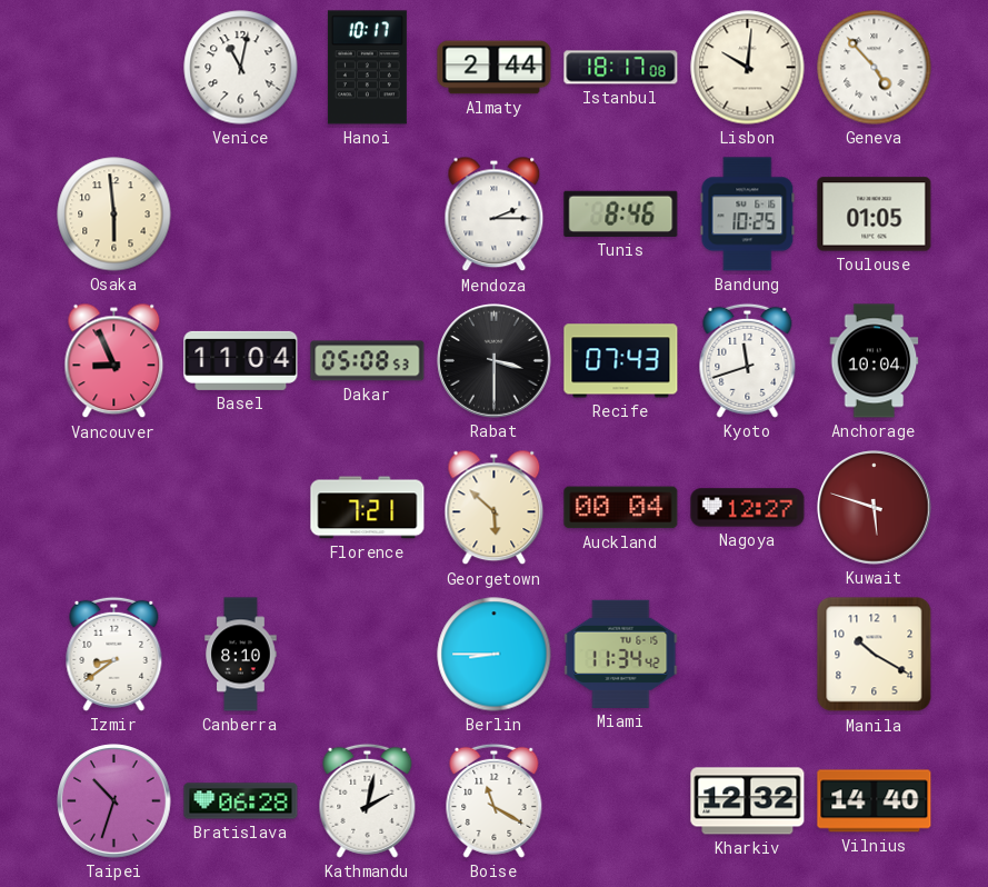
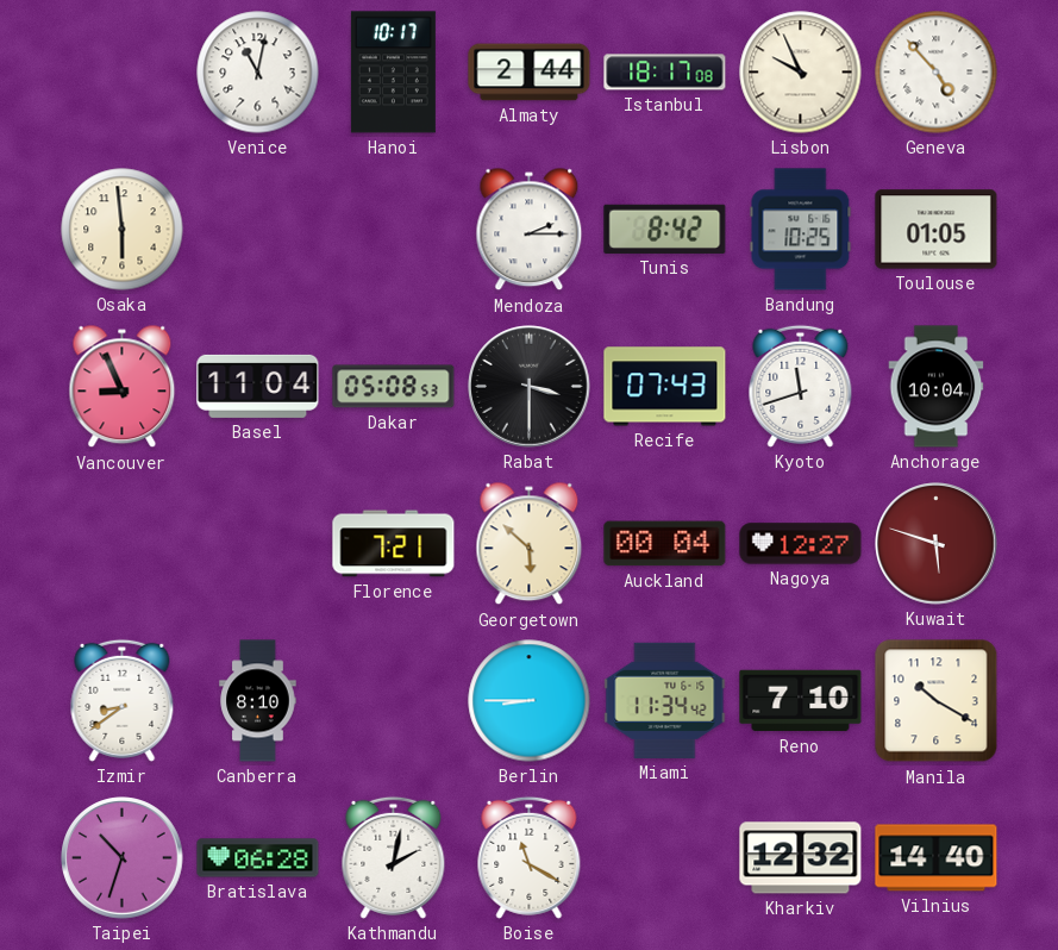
Lisbon: 10:01 -> 9:56 (801, 73)
Tunis: 8:46 -> 8:42 (665, 229)
Reno: none -> 7:10 (801, 701)
